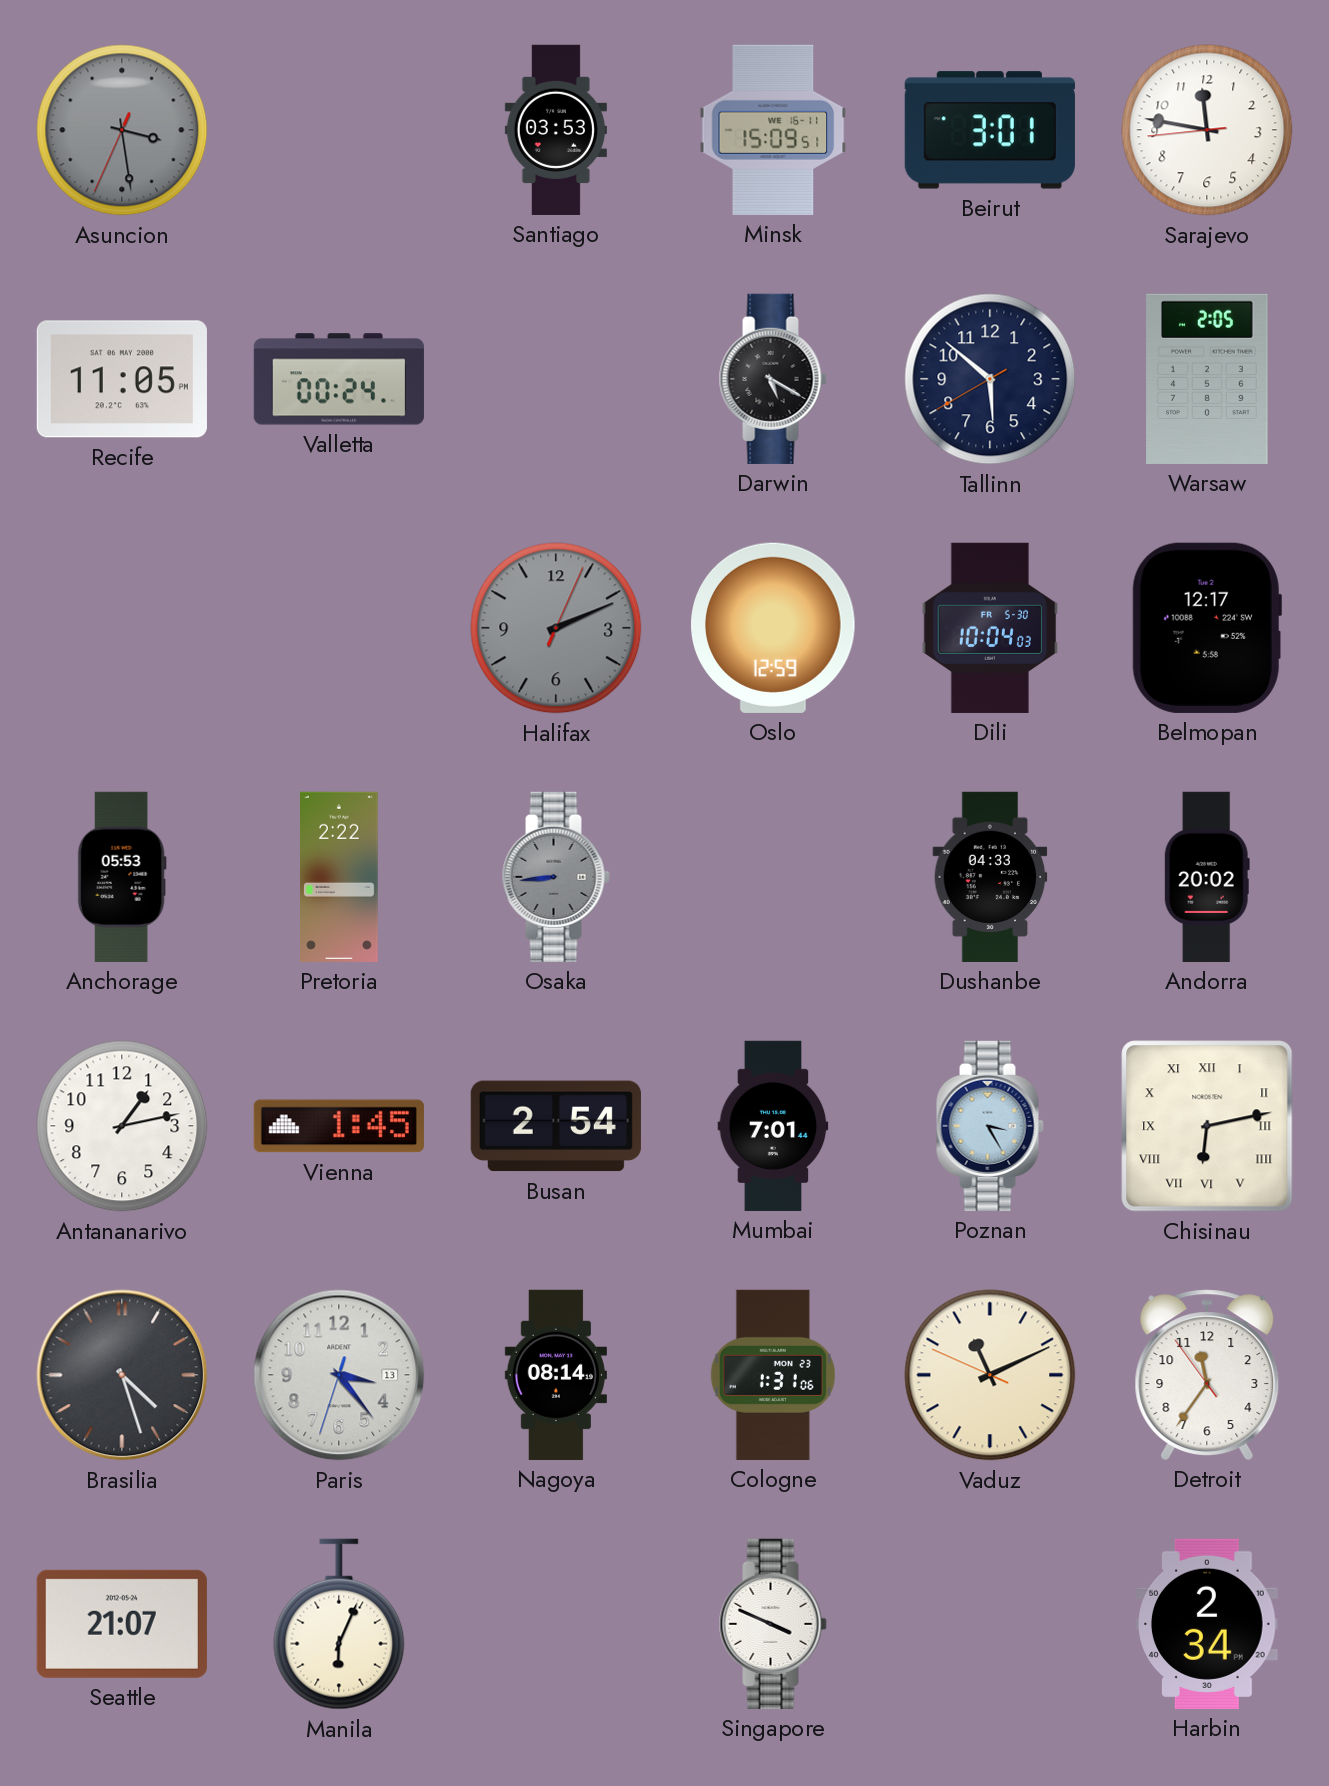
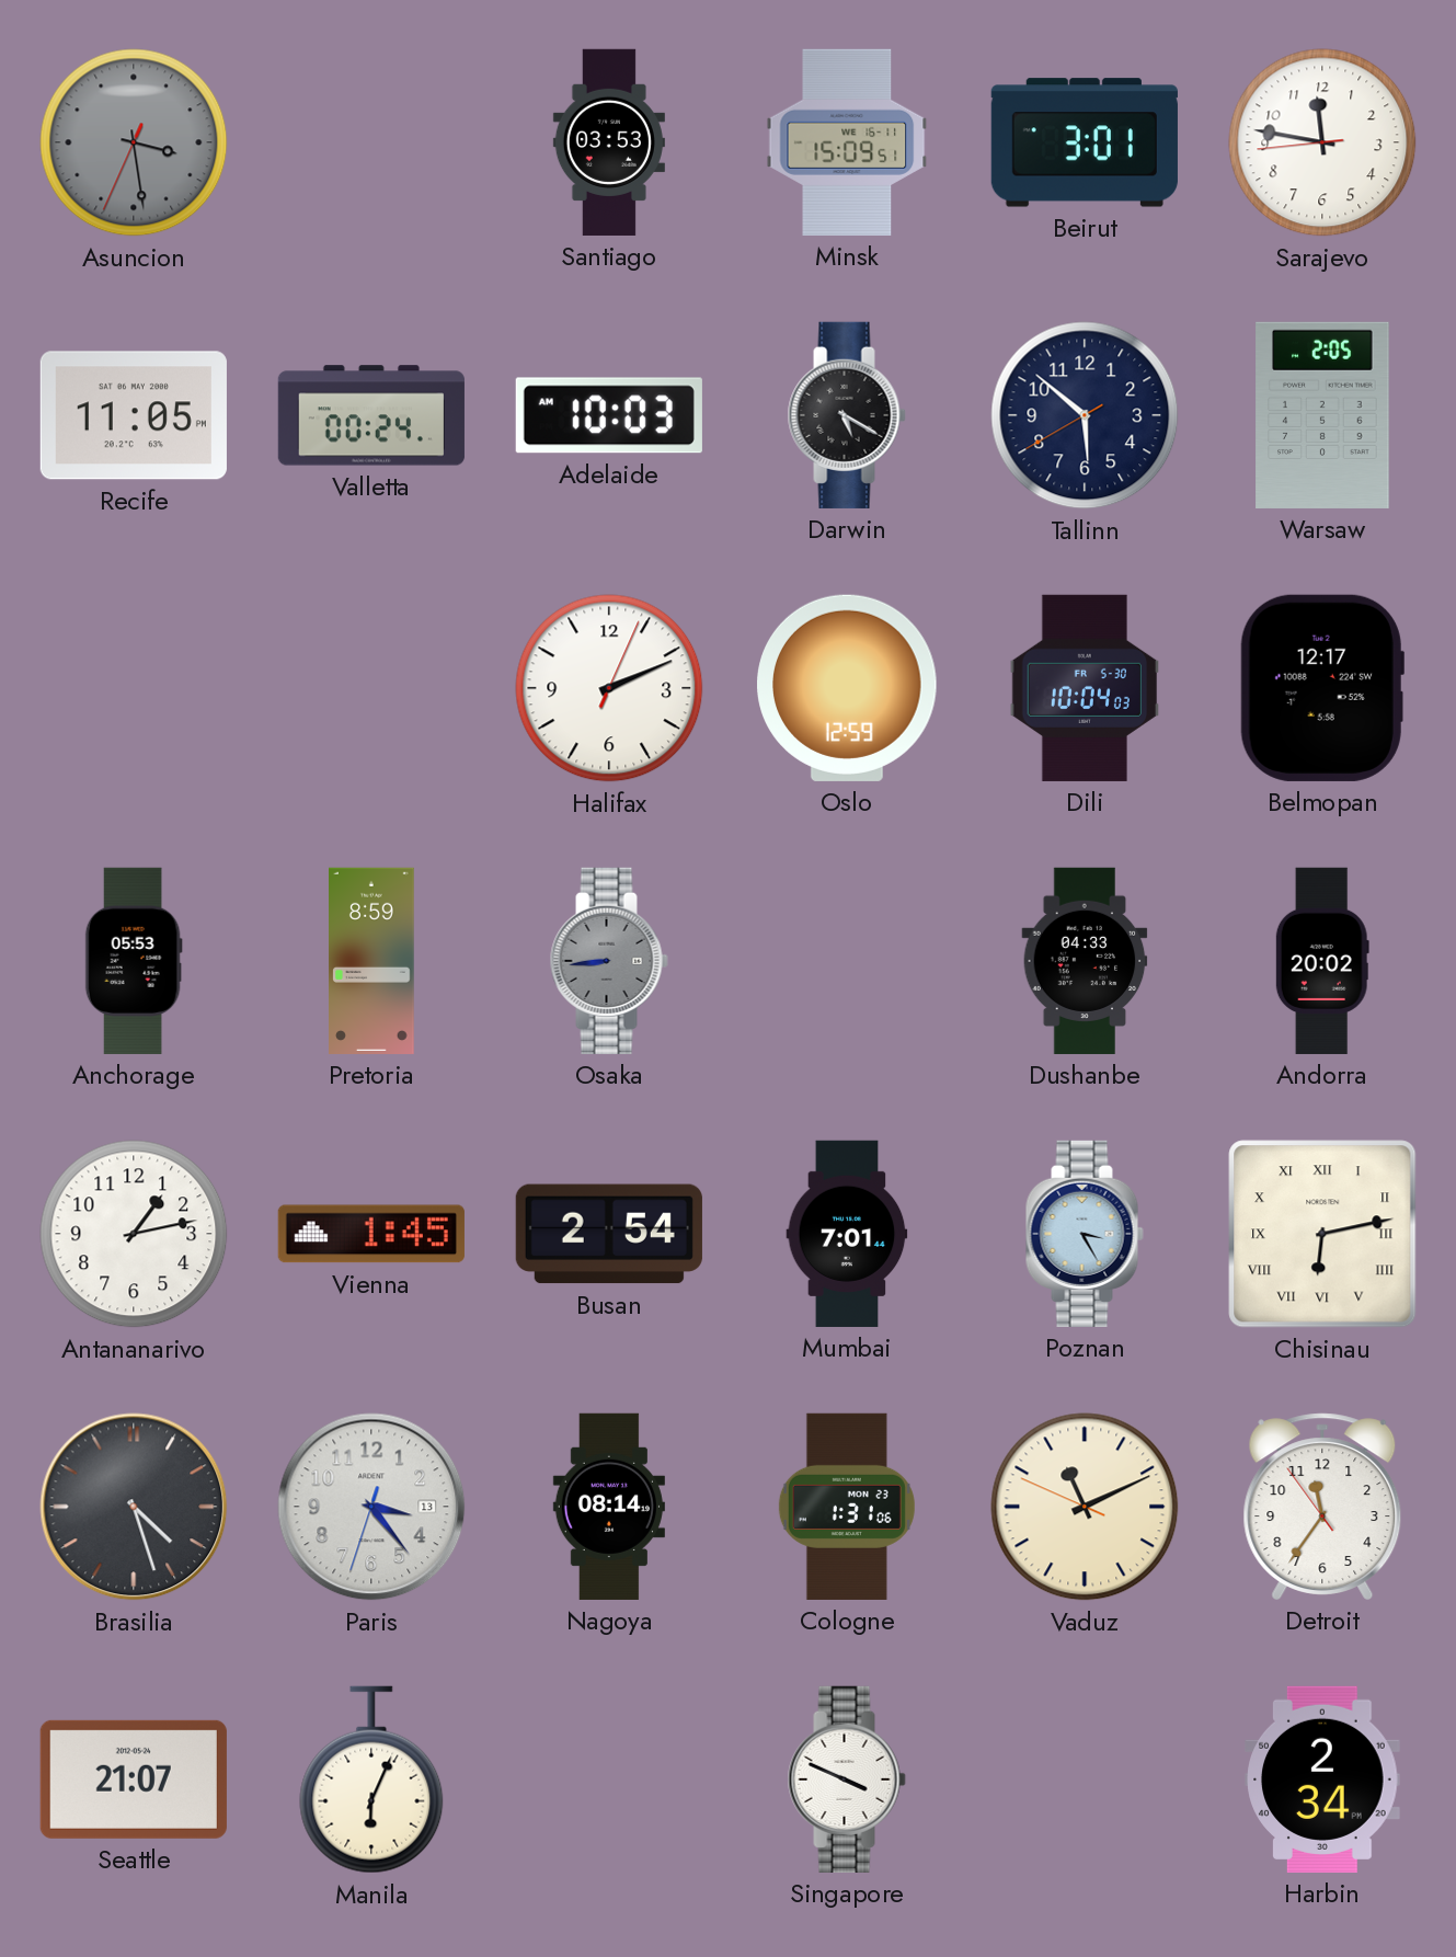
Adelaide: none -> 10:03 (609, 415)
Halifax dial: grey -> white (609, 688)
Pretoria: 2:22 -> 8:59 (372, 961)
